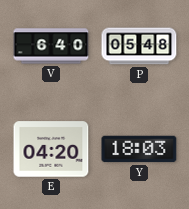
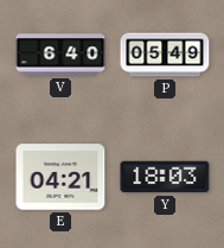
P: 05:48 -> 05:49 (165, 55)
E: 04:20 -> 04:21 (60, 177)
